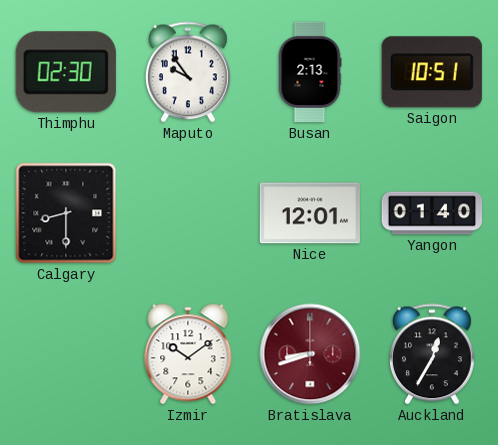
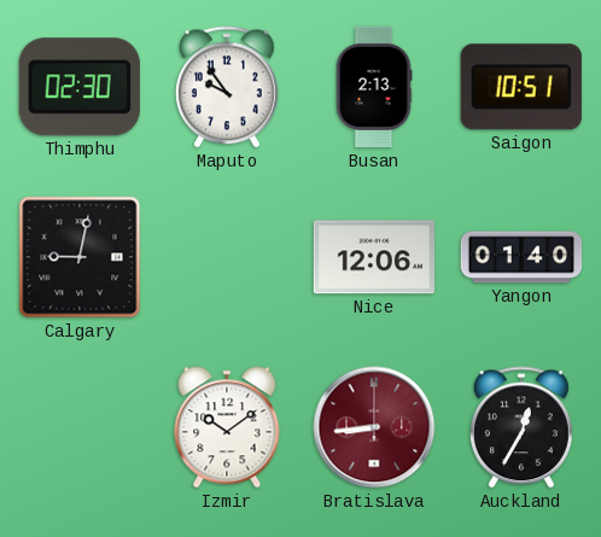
Calgary: 8:30 -> 9:02 (80, 257)
Nice: 12:01 -> 12:06 (373, 257)
Bratislava: 8:42 -> 8:44 (374, 427)
